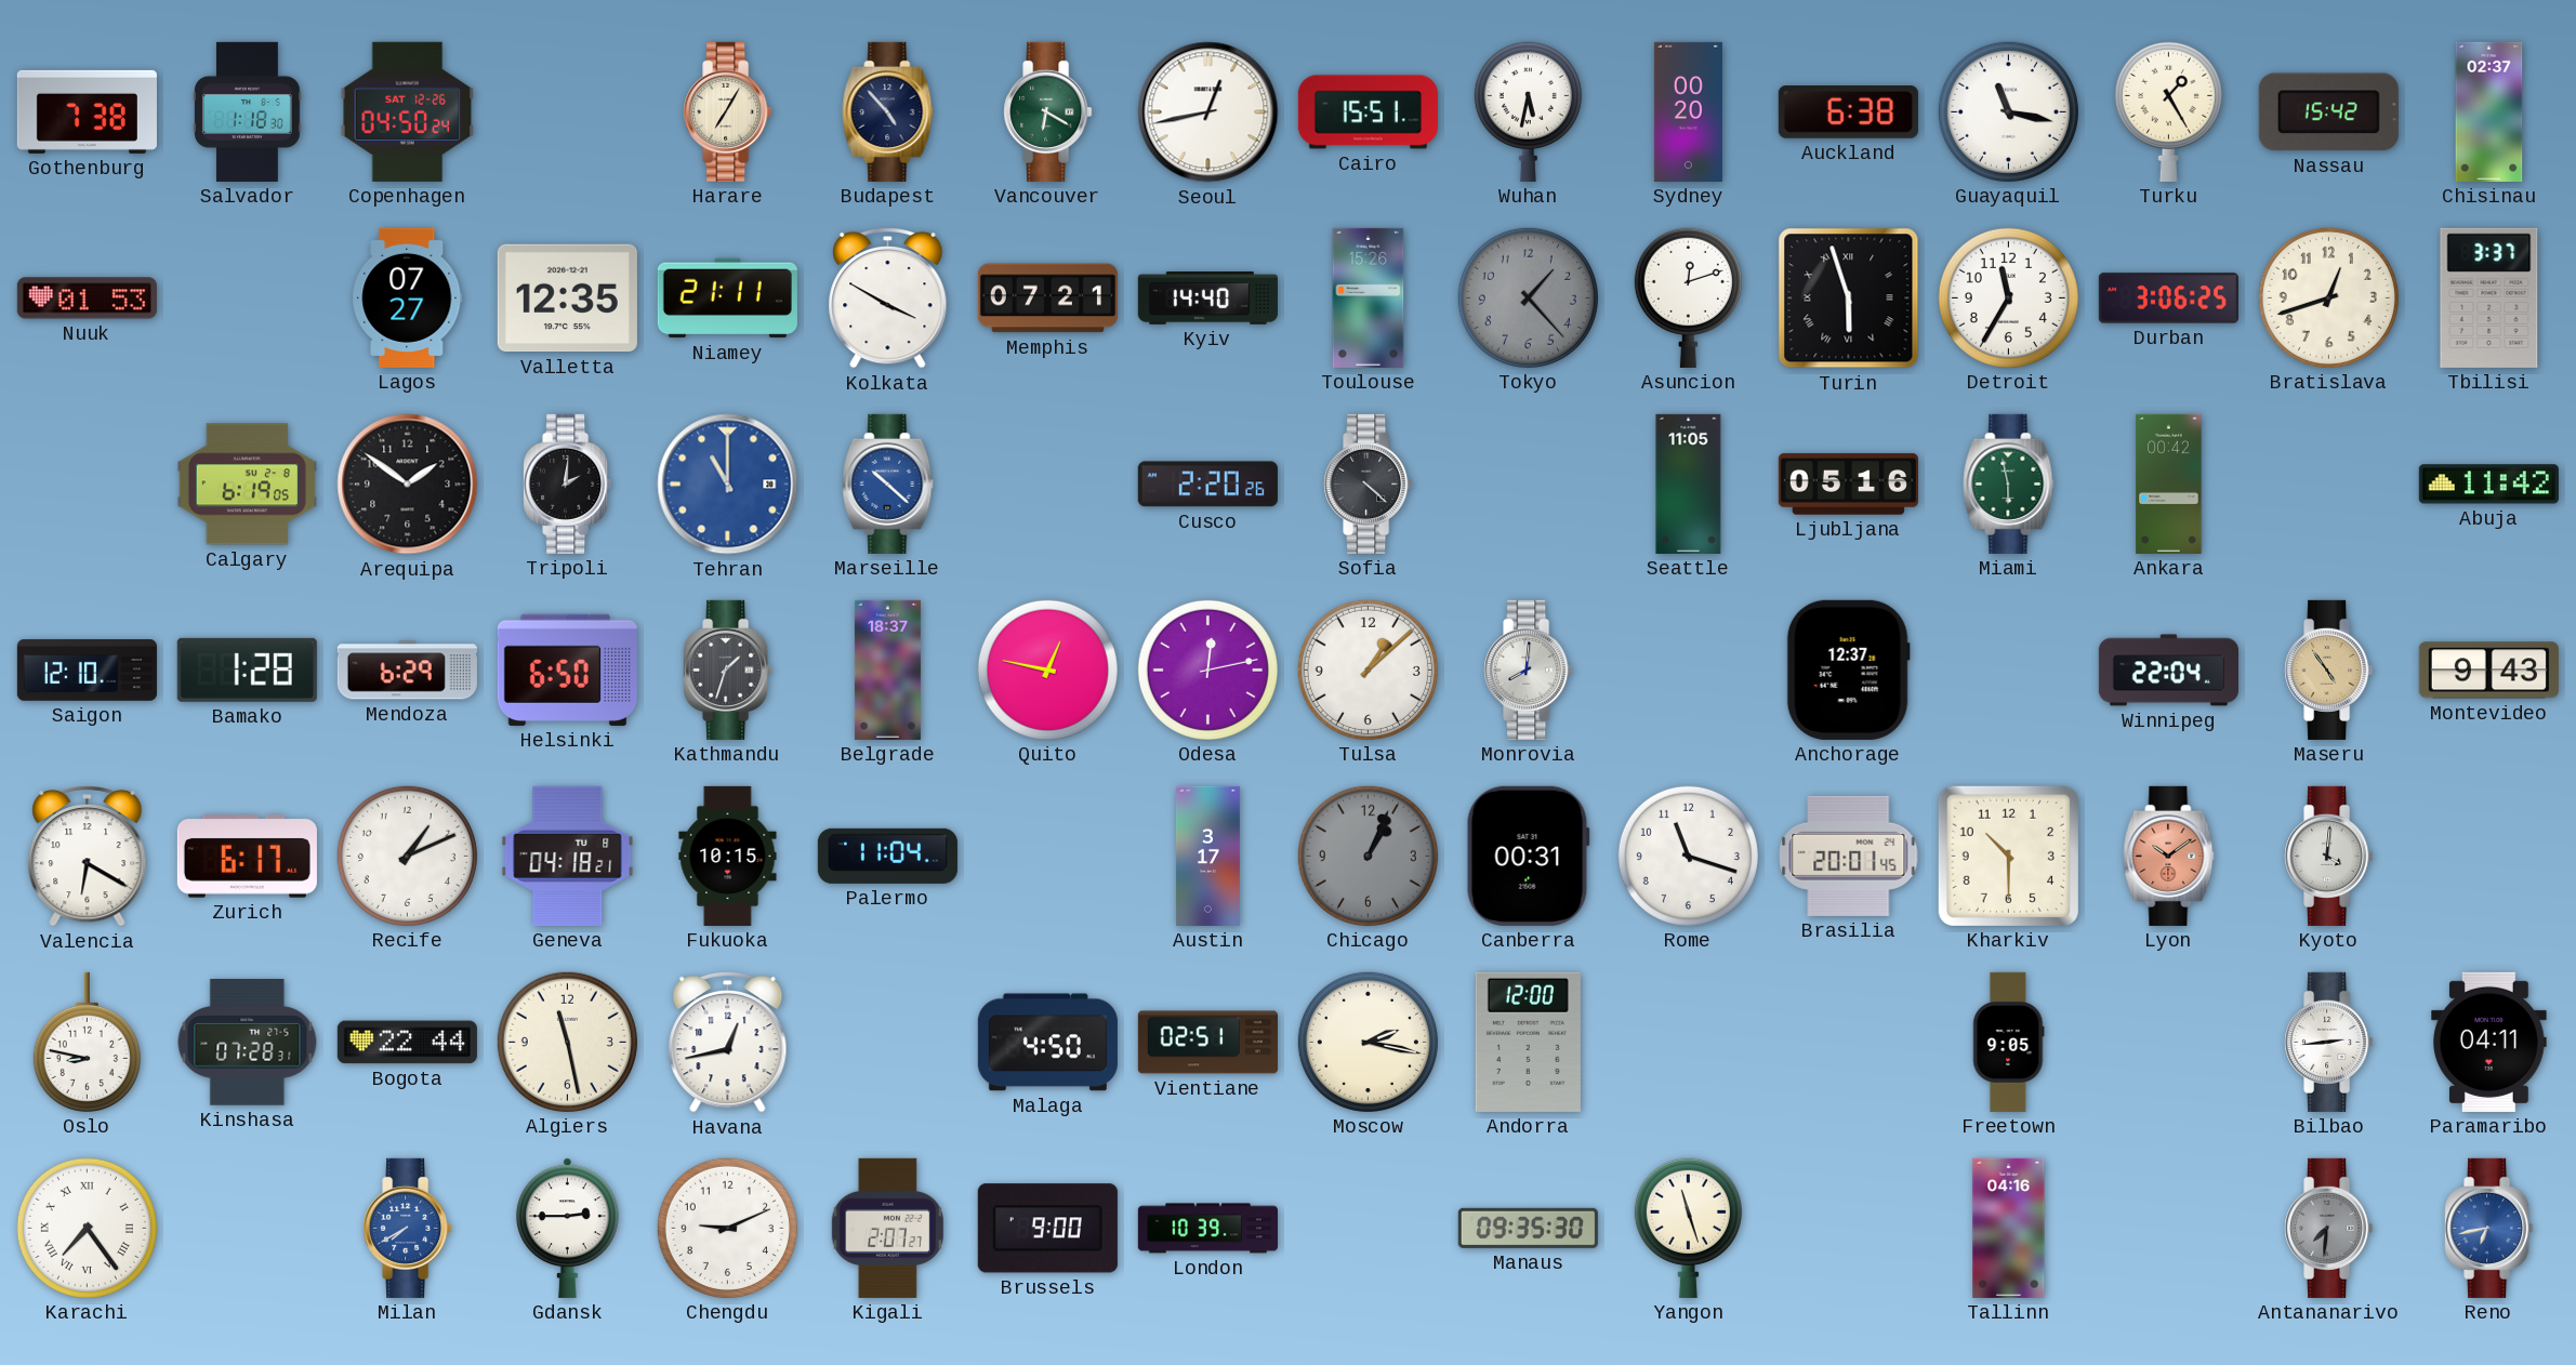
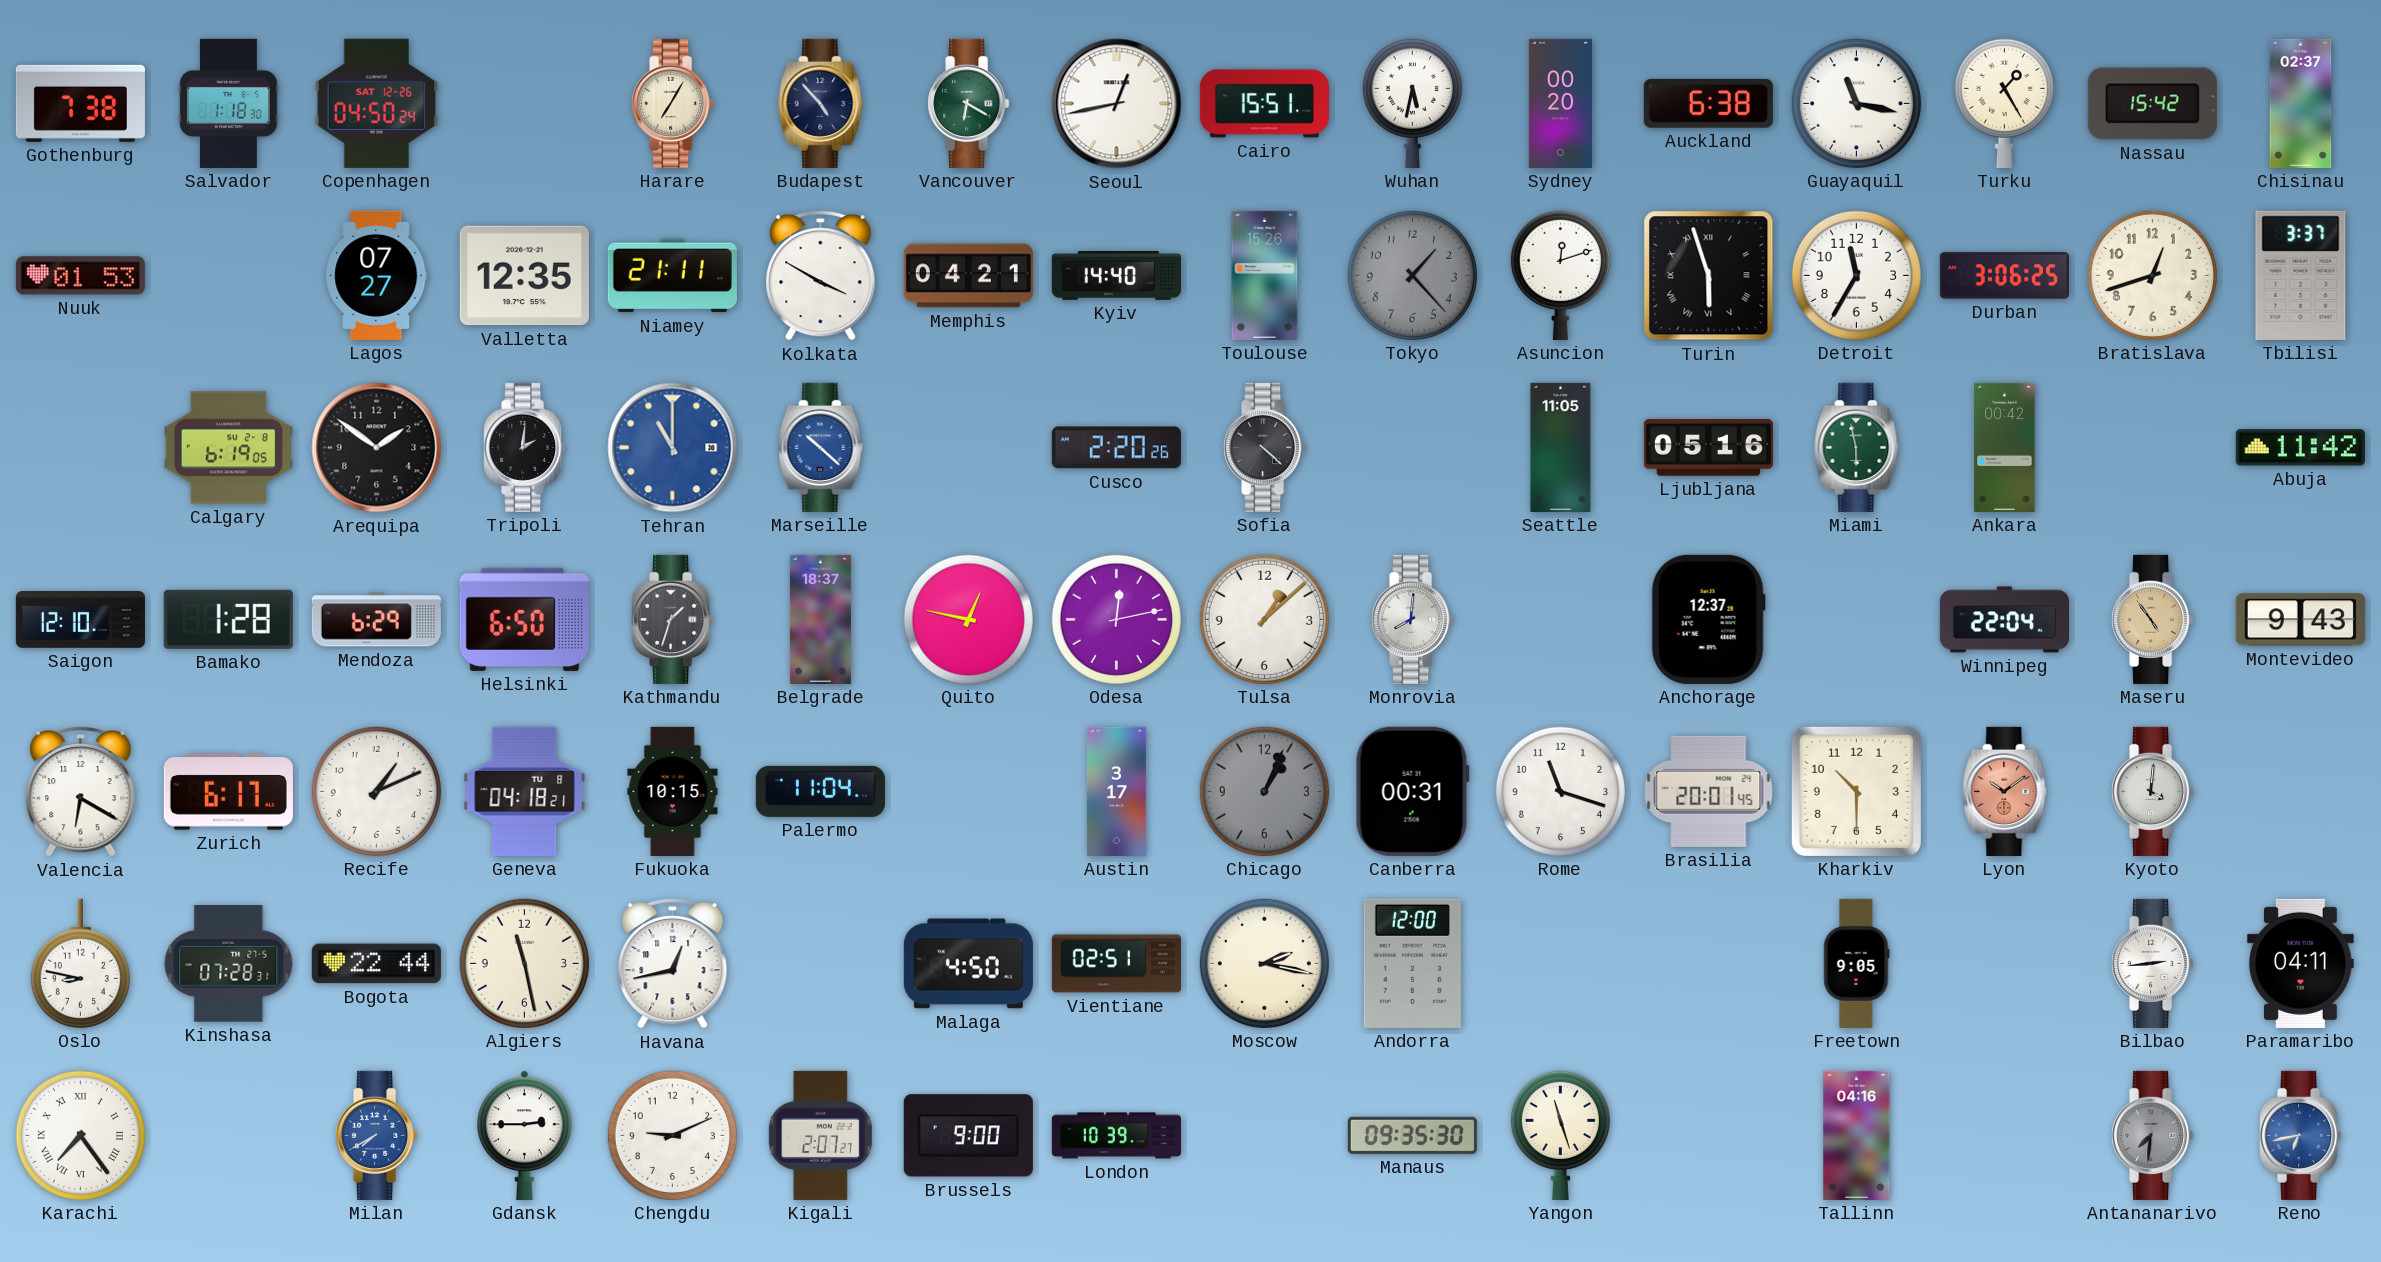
Memphis: 07:21 -> 04:21 (968, 276)
